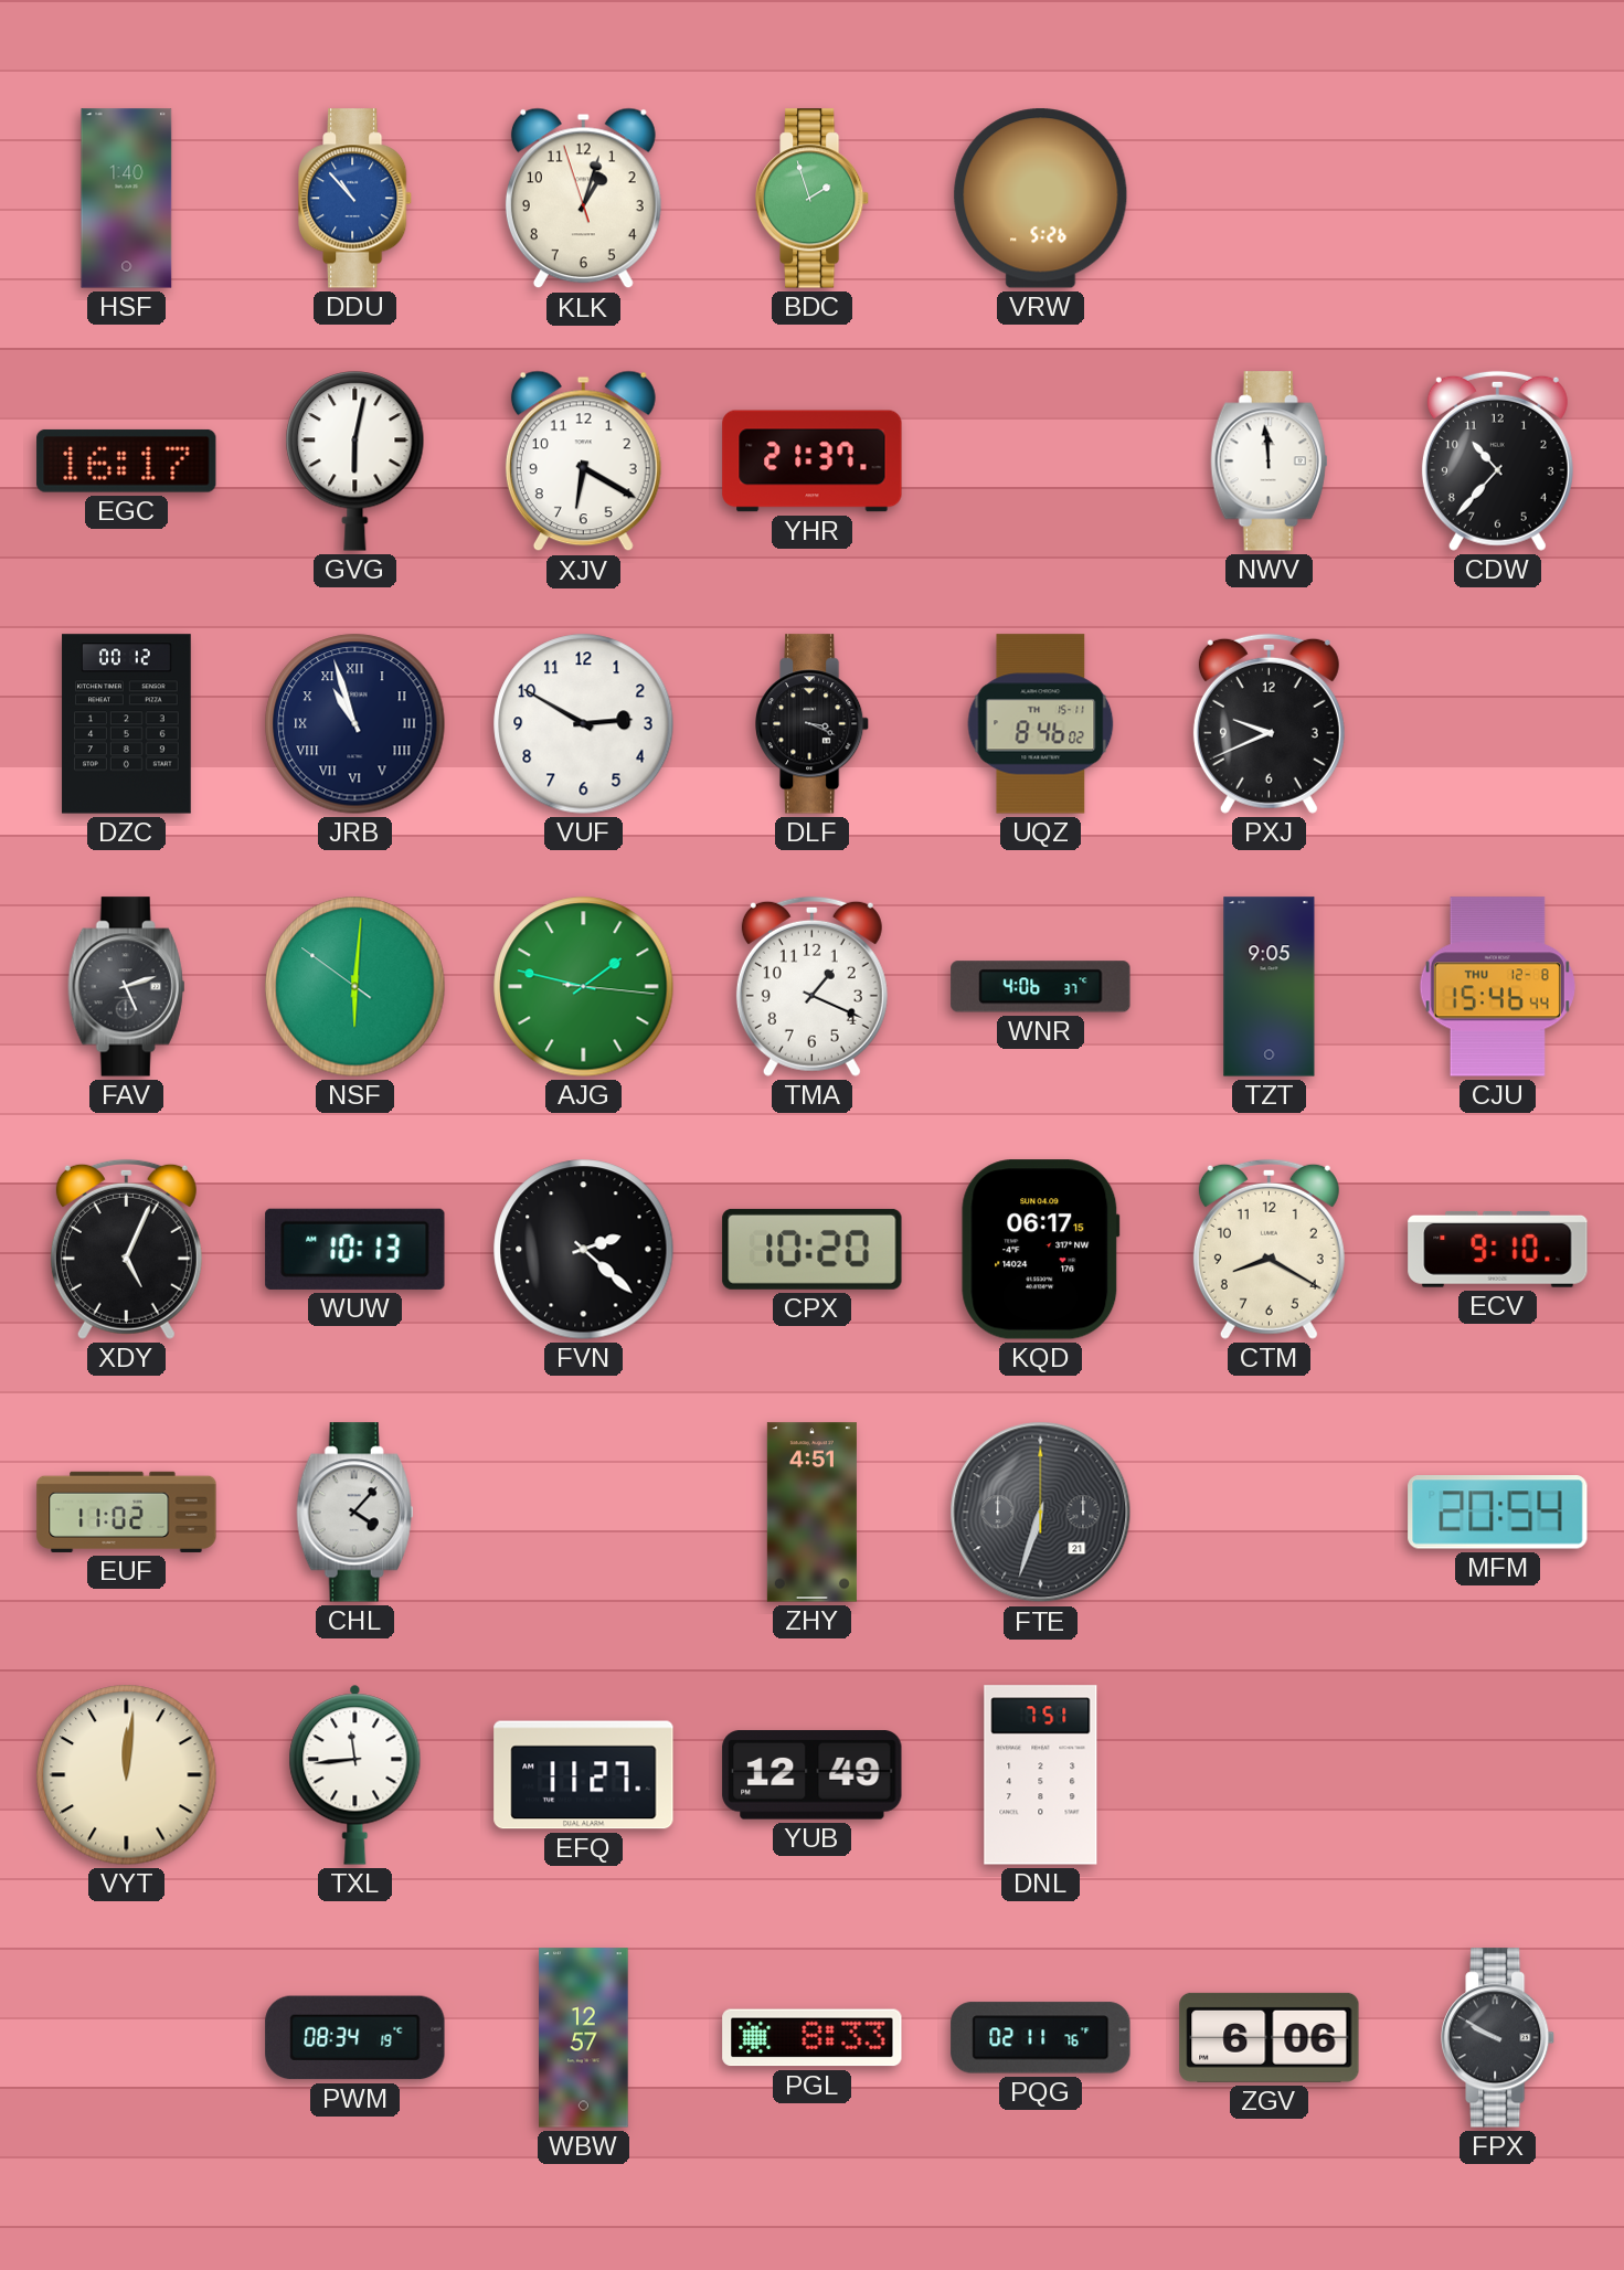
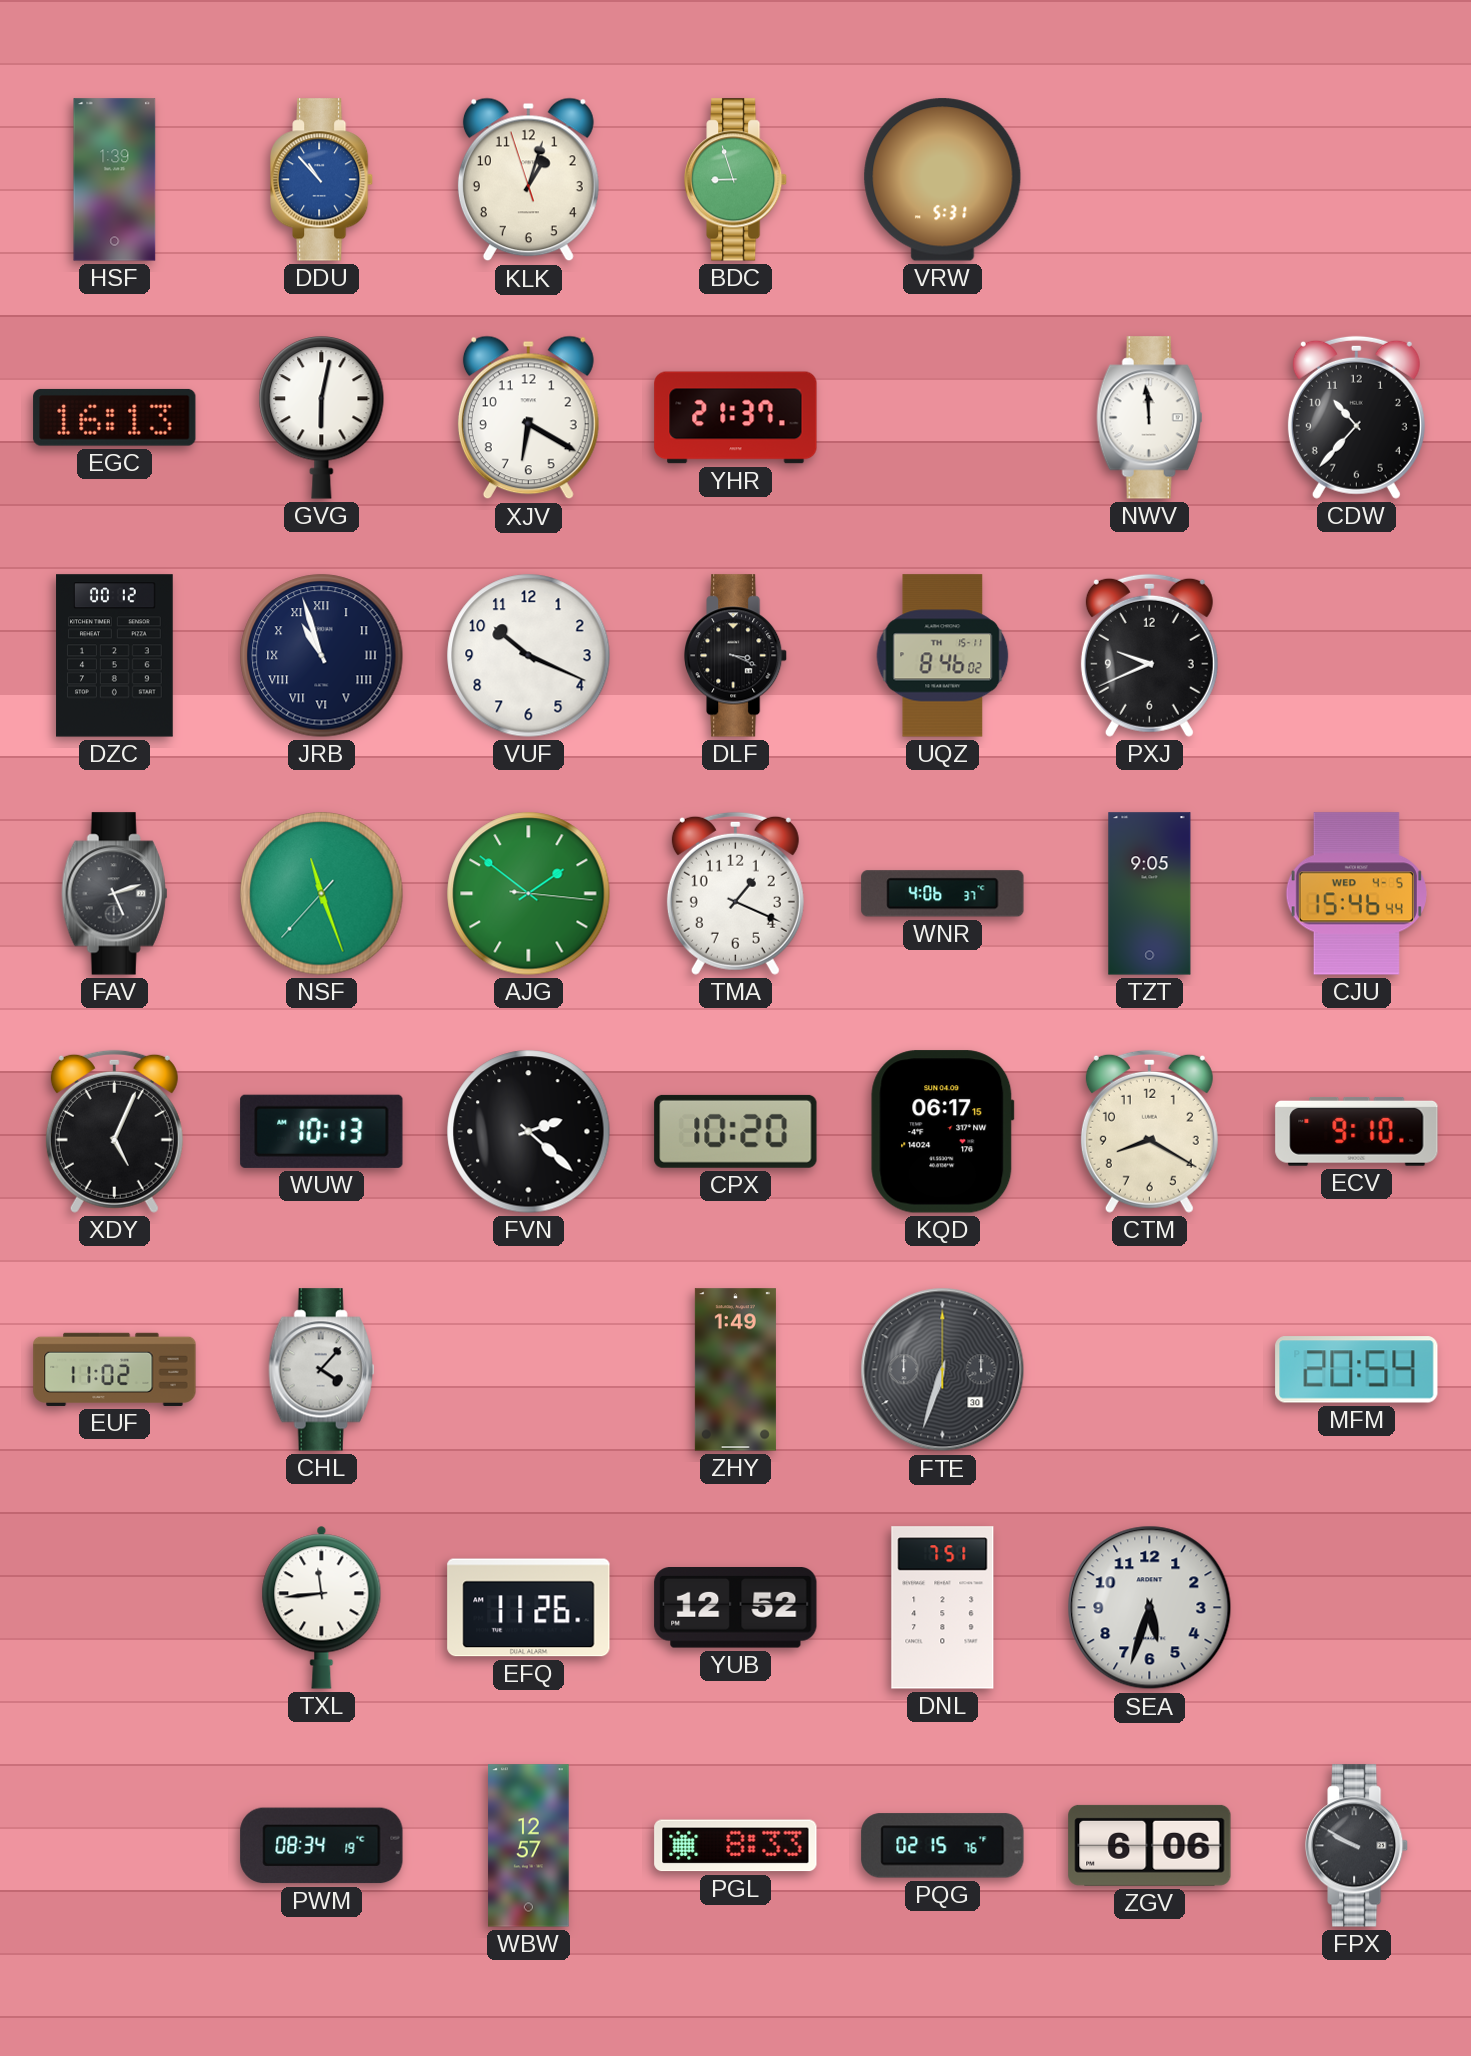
HSF: 1:40 -> 1:39 (115, 180)
BDC: 1:57 -> 8:57 (737, 180)
VRW: 5:26 -> 5:31 (943, 180)
EGC: 16:17 -> 16:13 (115, 417)
VUF: 2:50 -> 10:19 (529, 656)
NSF: 6:00 -> 11:26 (322, 894)
AJG: 1:47 -> 1:51 (529, 894)
CJU date: THU 12-8 -> WED 4-5 (1356, 894)
ZHY: 4:51 -> 1:49 (735, 1370)
FTE date: 21 -> 30 (943, 1370)
VYT: 12:01 -> none (127, 1775)
EFQ: 11:27 -> 11:26 (529, 1608)
YUB: 12:49 -> 12:52 (736, 1608)
SEA: none -> 5:33 (1150, 1608)
PQG: 02:11 -> 02:15 (943, 1846)
